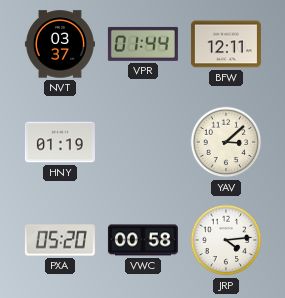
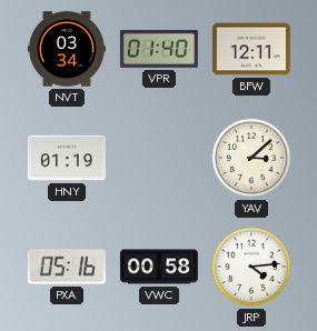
NVT: 03:37 -> 03:34 (67, 49)
VPR: 01:44 -> 01:40 (159, 49)
PXA: 05:20 -> 05:16 (67, 267)
